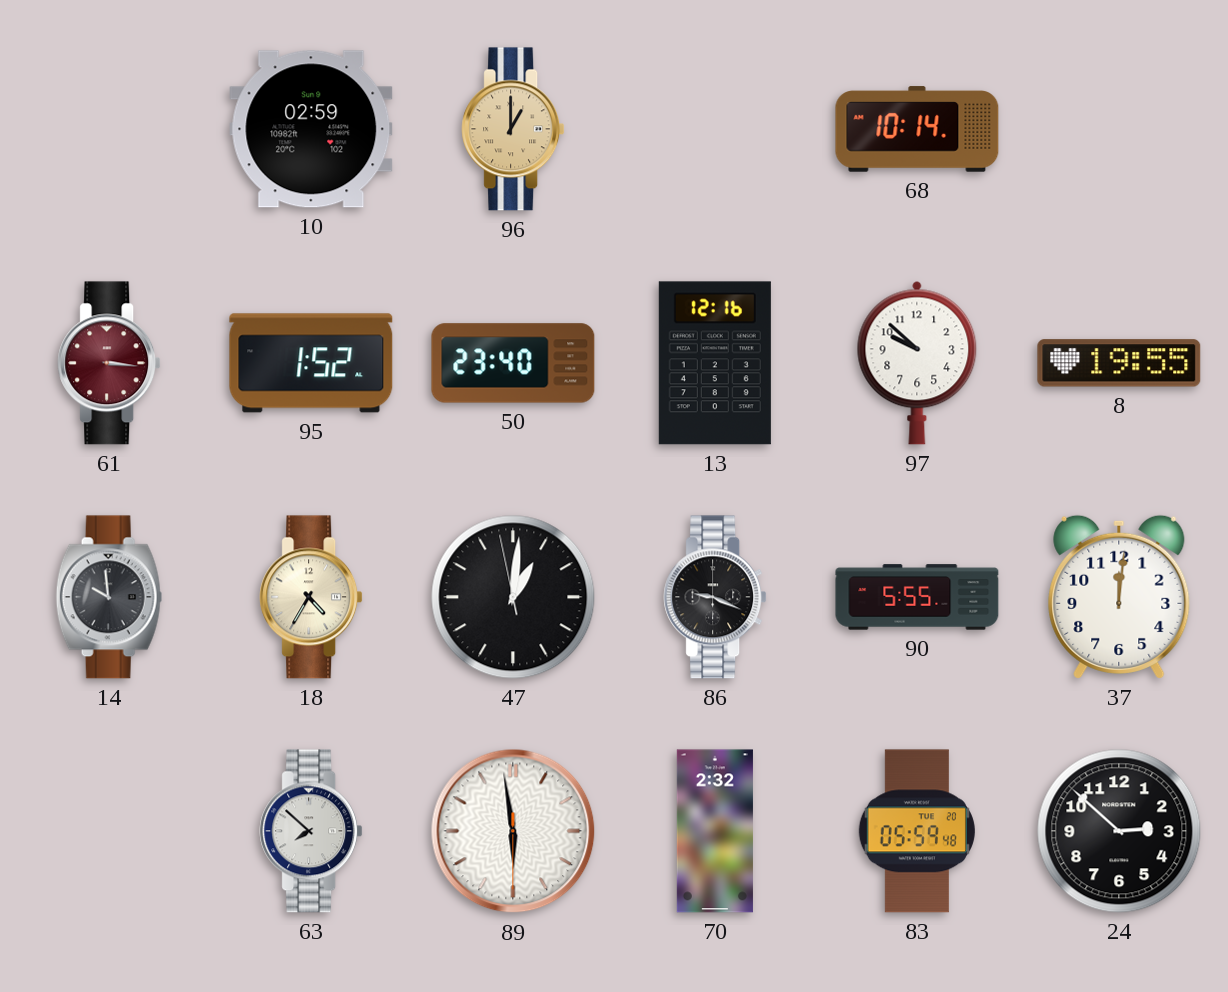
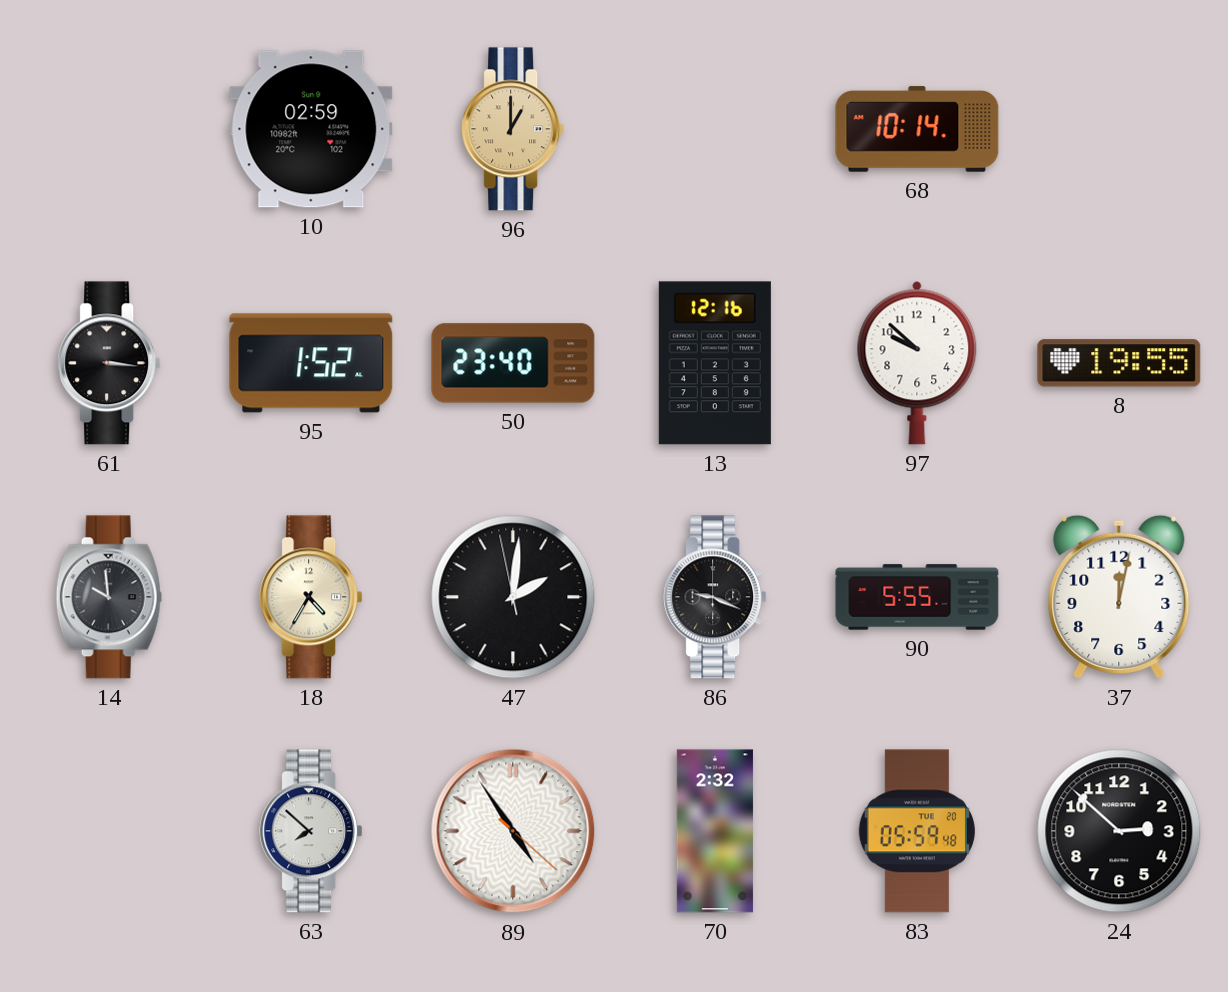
61 dial: burgundy -> black (109, 363)
47: 1:00 -> 2:00 (513, 597)
37: 12:01 -> 12:02 (1119, 597)
89: 5:58 -> 4:54 (513, 831)
